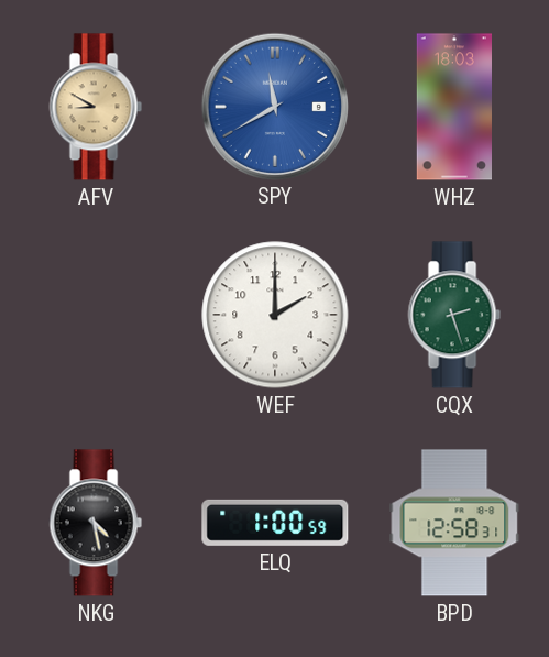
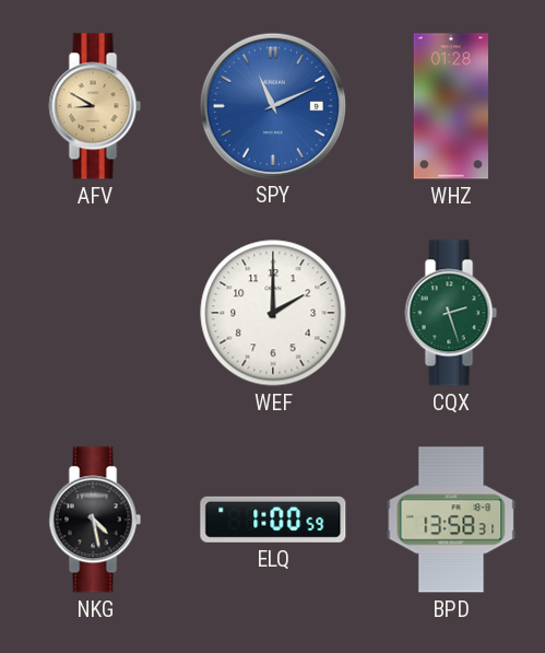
SPY: 11:40 -> 11:11 (272, 105)
WHZ: 18:03 -> 01:28 (450, 106)
BPD: 12:58 -> 13:58 (451, 520)
